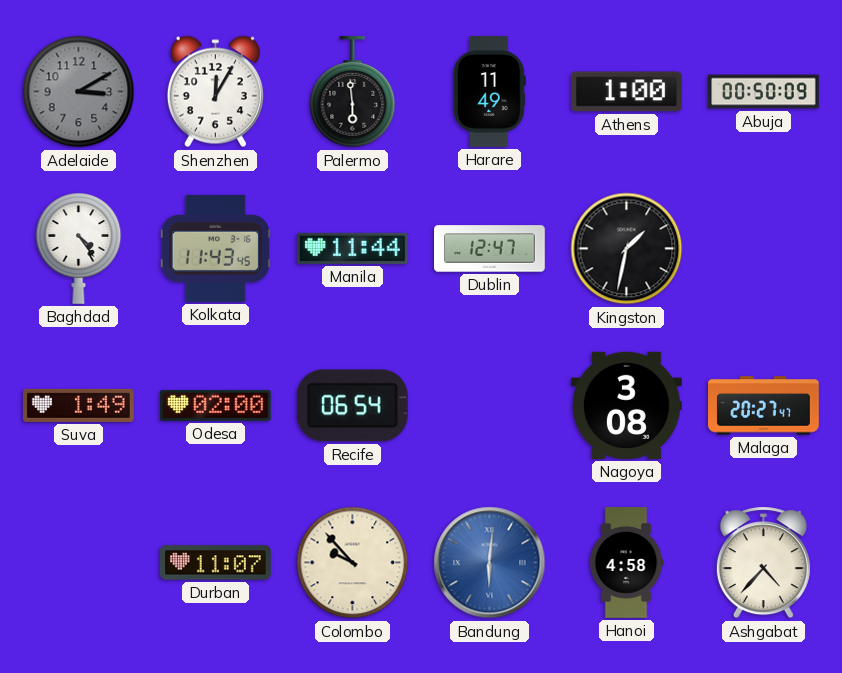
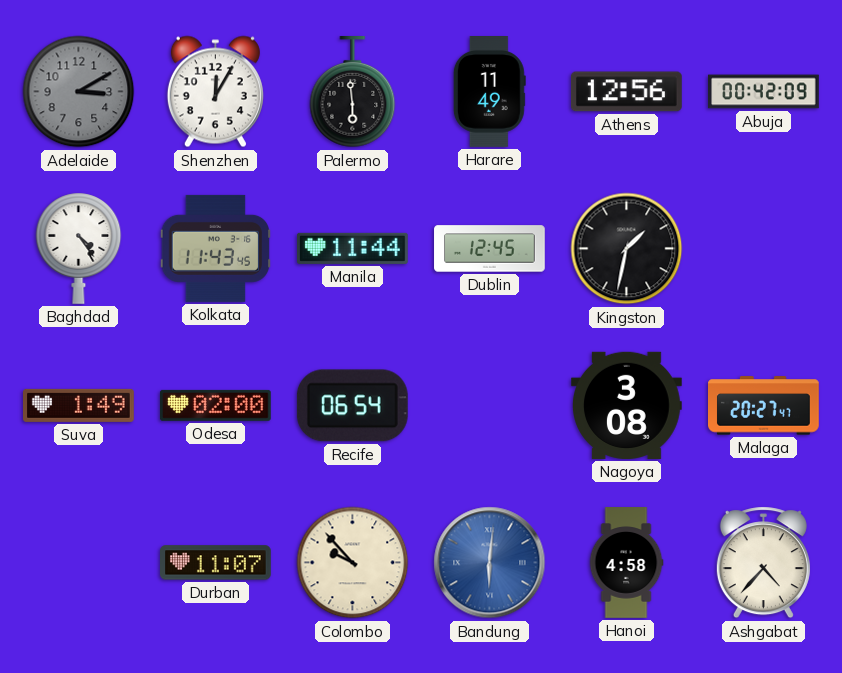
Athens: 1:00 -> 12:56 (626, 92)
Abuja: 00:50 -> 00:42 (764, 92)
Dublin: 12:47 -> 12:45 (490, 249)
